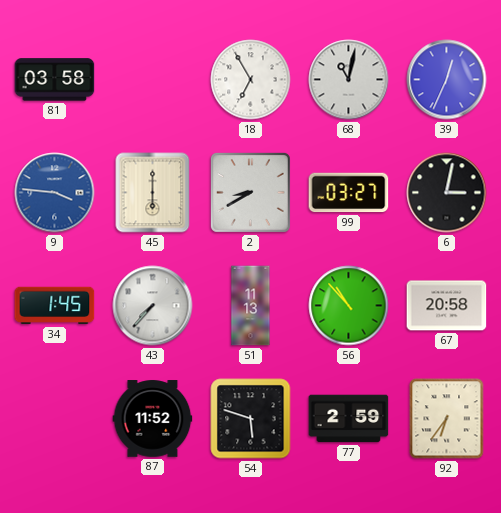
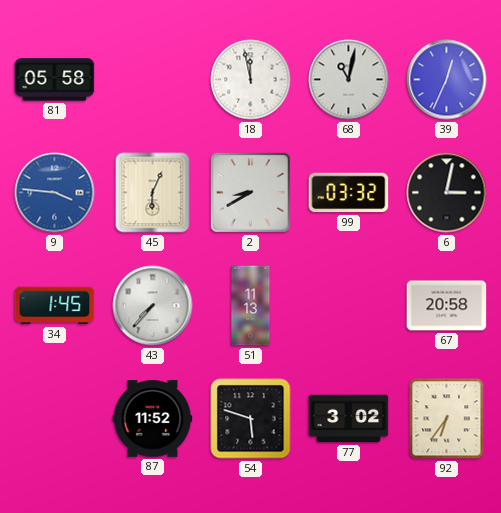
81: 03:58 -> 05:58 (55, 80)
18: 6:55 -> 11:58 (251, 80)
45: 6:00 -> 6:04 (153, 193)
99: 03:27 -> 03:32 (349, 193)
56: 10:53 -> none (349, 306)
77: 2:59 -> 3:02 (349, 419)
